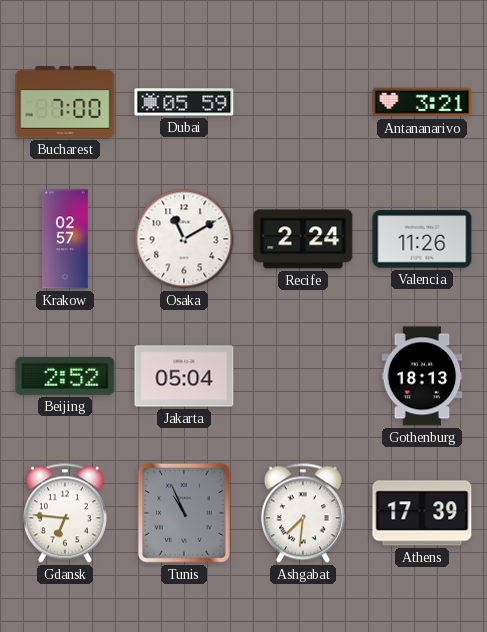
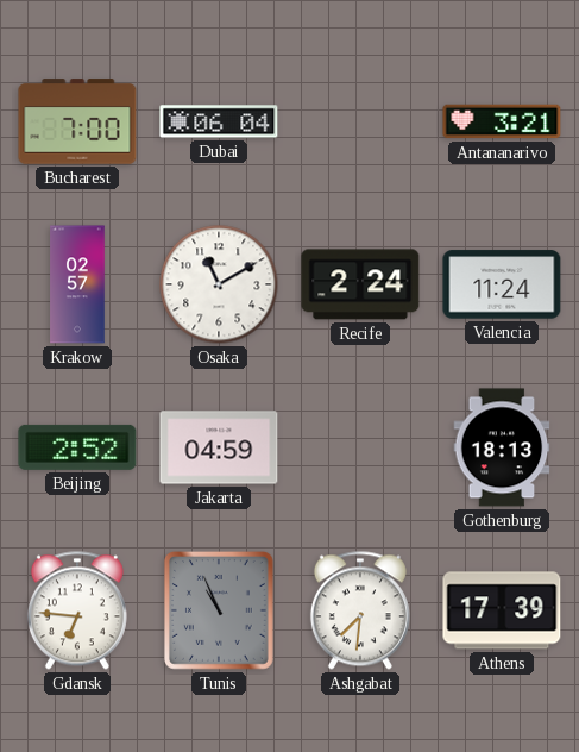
Dubai: 05:59 -> 06:04 (219, 121)
Valencia: 11:26 -> 11:24 (502, 284)
Jakarta: 05:04 -> 04:59 (219, 447)
